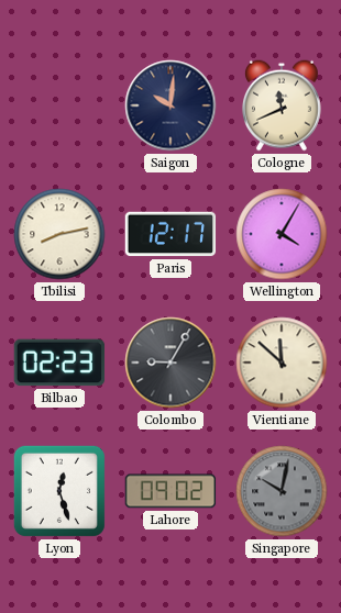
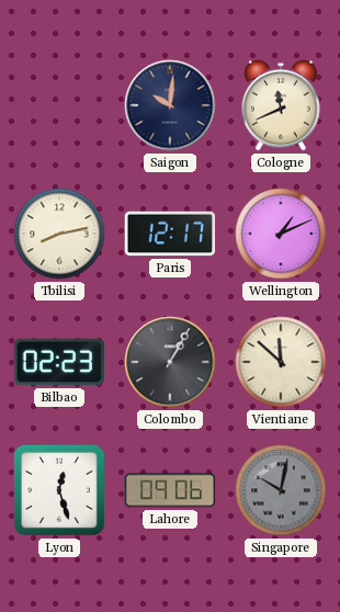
Wellington: 4:05 -> 1:11 (281, 234)
Colombo: 9:05 -> 1:05 (170, 362)
Lahore: 09:02 -> 09:06 (170, 490)
